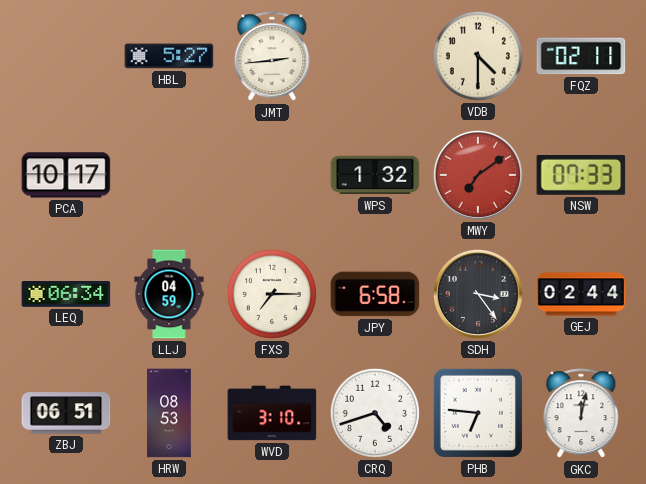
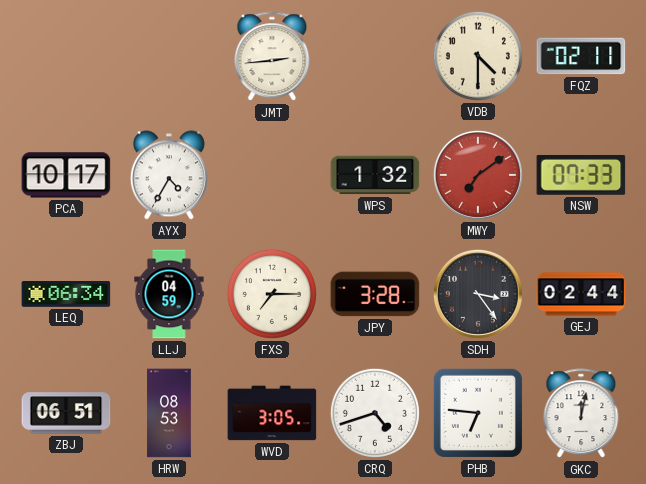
HBL: 5:27 -> none (169, 56)
AYX: none -> 4:35 (169, 175)
JPY: 6:58 -> 3:28 (375, 294)
WVD: 3:10 -> 3:05 (272, 413)
